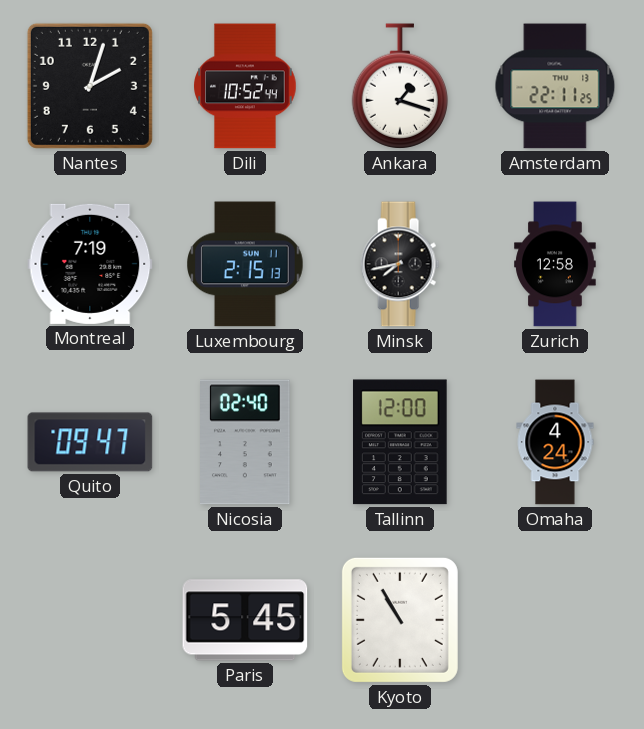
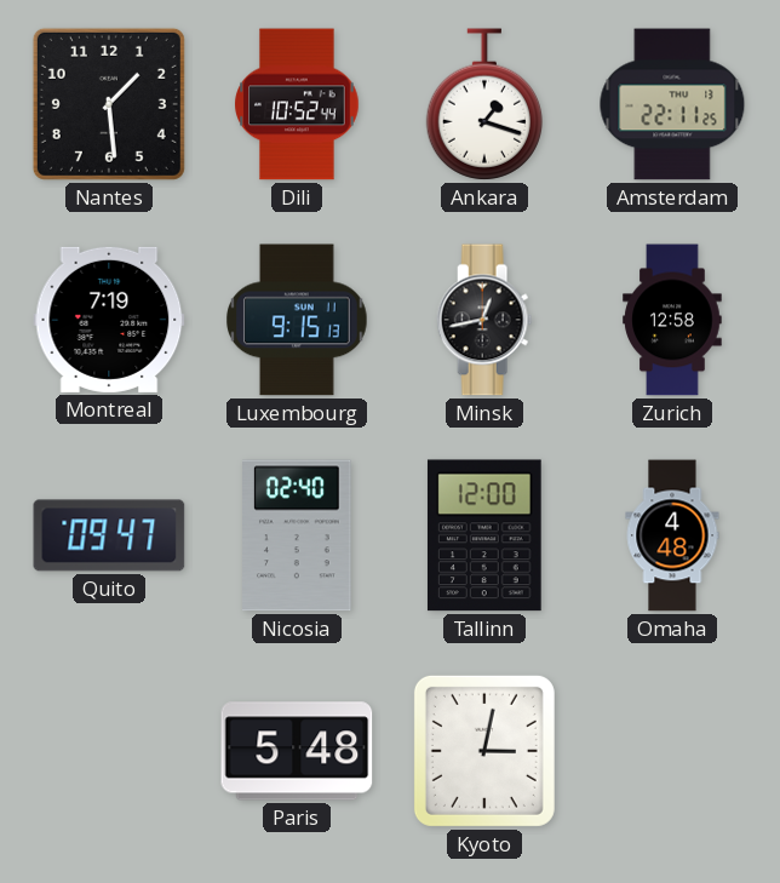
Nantes: 2:03 -> 1:29 (109, 104)
Luxembourg: 2:15 -> 9:15 (298, 320)
Minsk: 7:43 -> 12:43 (484, 320)
Omaha: 4:24 -> 4:48 (672, 535)
Paris: 5:45 -> 5:48 (297, 751)
Kyoto: 10:55 -> 3:02 (484, 751)
